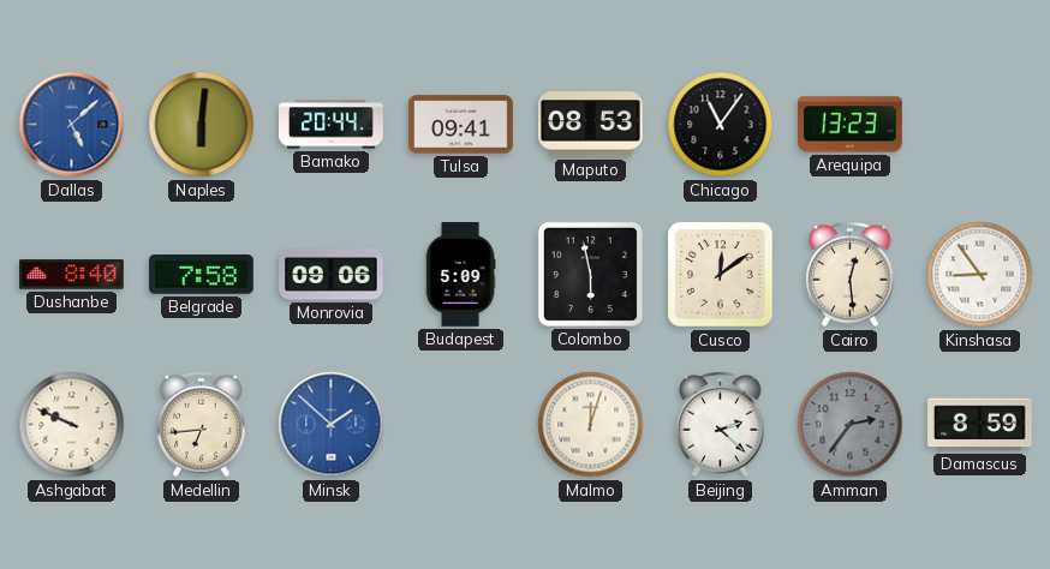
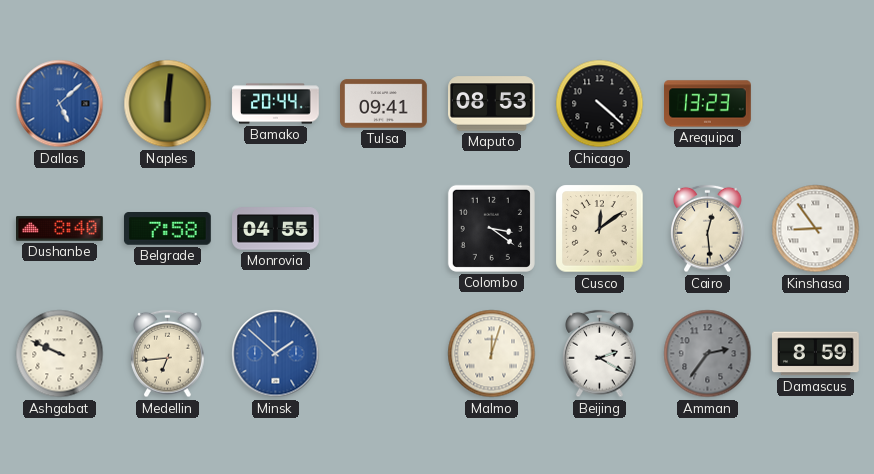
Chicago: 11:06 -> 4:22 (600, 104)
Monrovia: 09:06 -> 04:55 (276, 229)
Budapest: 5:09 -> none (460, 275)
Colombo: 5:58 -> 3:21 (491, 228)
Beijing: 2:22 -> 2:20 (600, 354)
